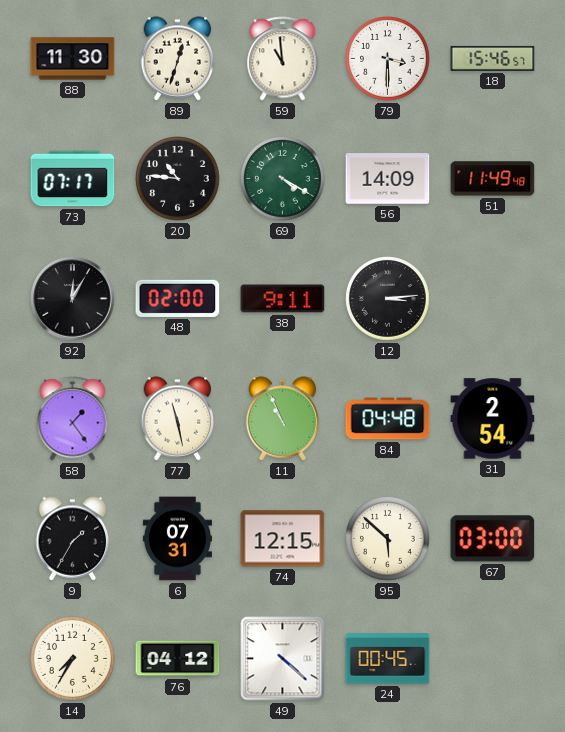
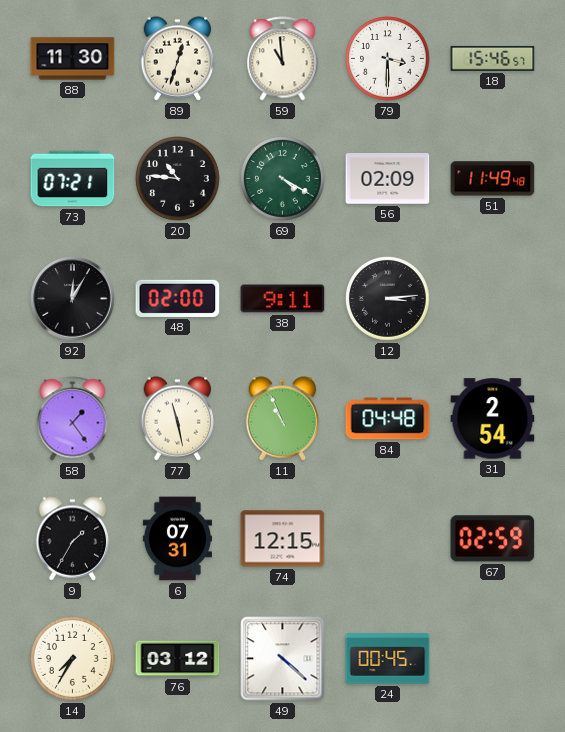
73: 07:17 -> 07:21 (73, 179)
56: 14:09 -> 02:09 (388, 179)
95: 5:52 -> none (388, 539)
67: 03:00 -> 02:59 (493, 539)
76: 04:12 -> 03:12 (178, 659)
